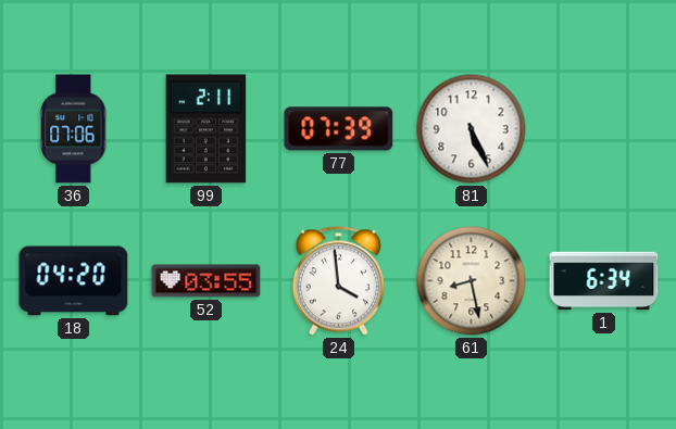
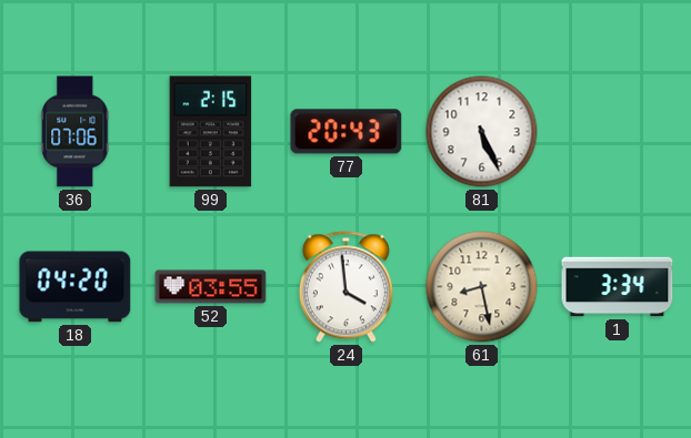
99: 2:11 -> 2:15 (211, 132)
77: 07:39 -> 20:43 (347, 132)
1: 6:34 -> 3:34 (618, 287)
